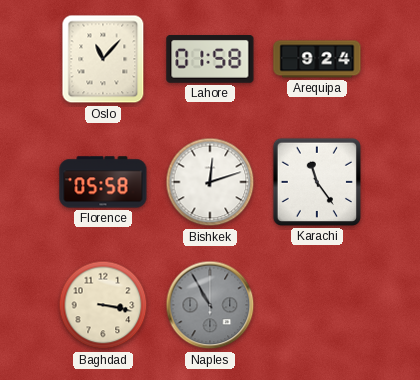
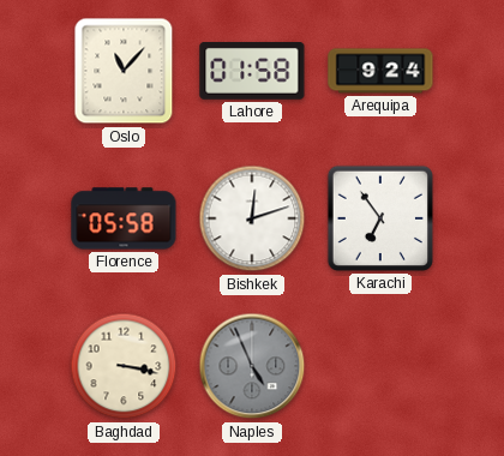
Karachi: 11:24 -> 6:54 (380, 218)
Naples: 10:55 -> 4:56 (252, 366)
